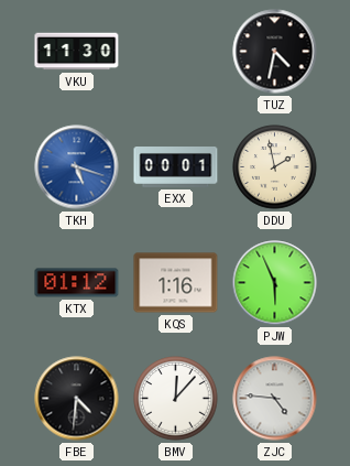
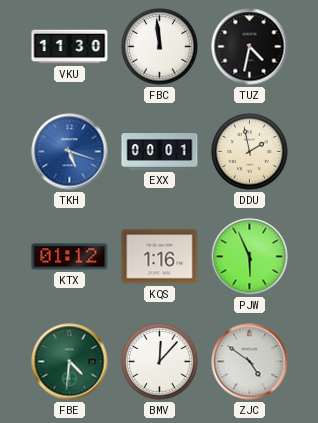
FBC: none -> 11:59 (160, 47)
FBE dial: black -> green (70, 362)
ZJC: 4:46 -> 4:51 (250, 362)
